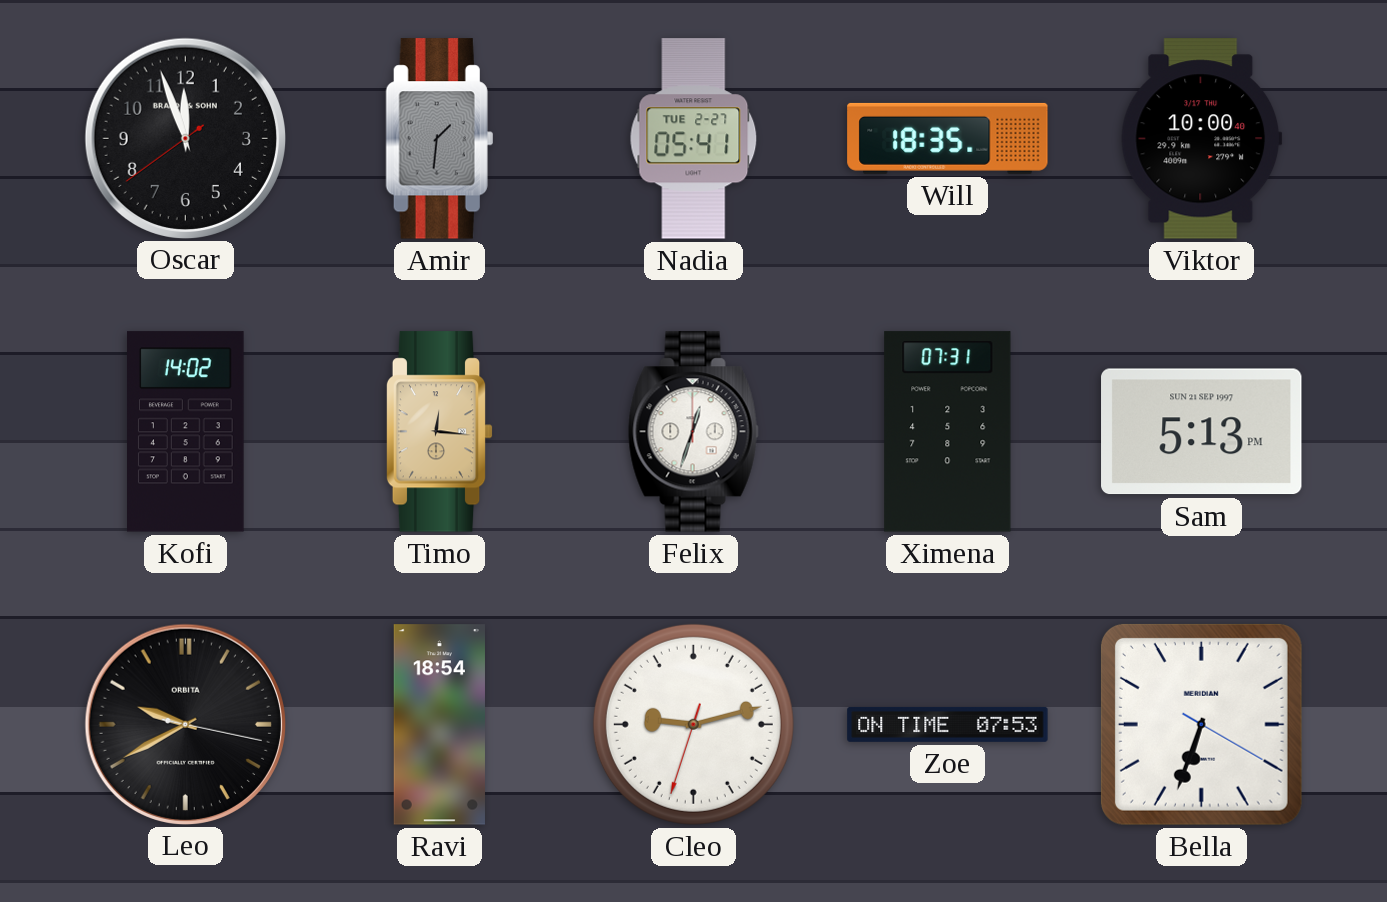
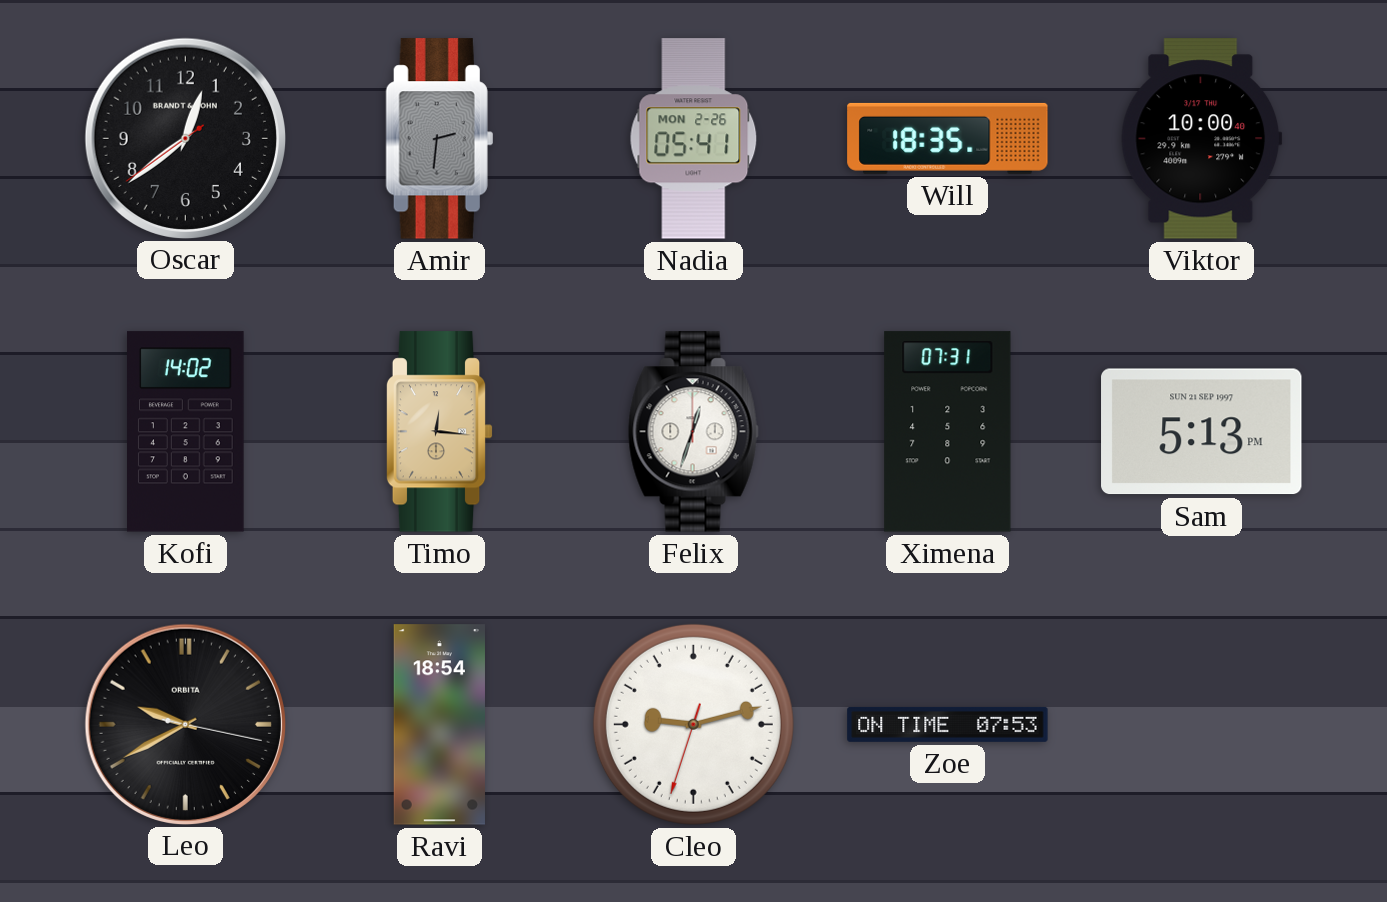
Oscar: 11:56 -> 12:38 (185, 138)
Amir: 1:31 -> 2:31 (439, 139)
Nadia date: TUE 2-27 -> MON 2-26 (694, 139)
Bella: 6:33 -> none (1201, 724)
